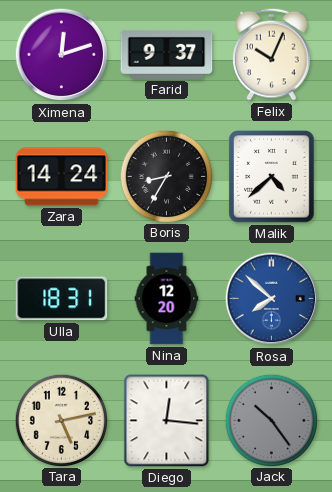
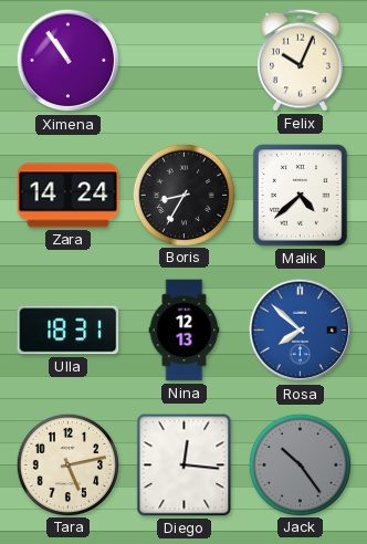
Ximena: 12:12 -> 10:54 (69, 61)
Farid: 9:37 -> none (167, 54)
Nina: 12:20 -> 12:13 (185, 331)
